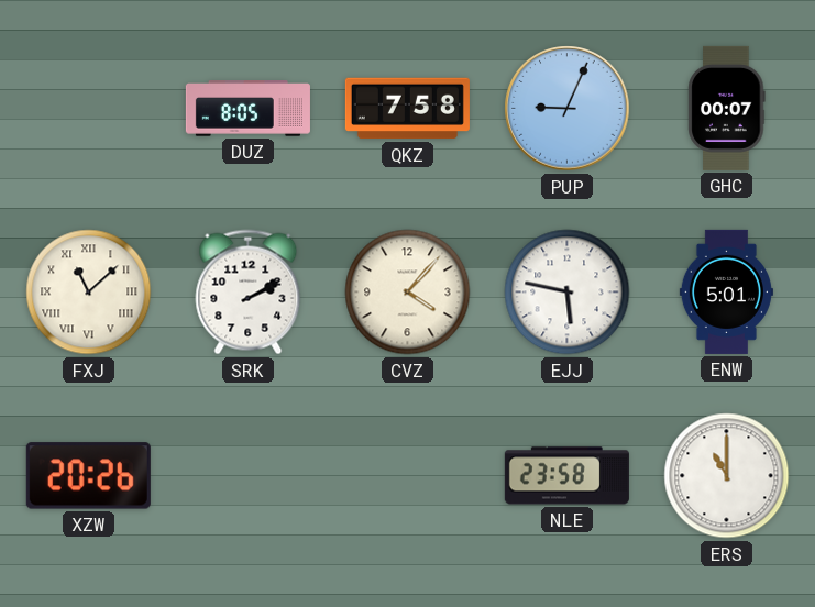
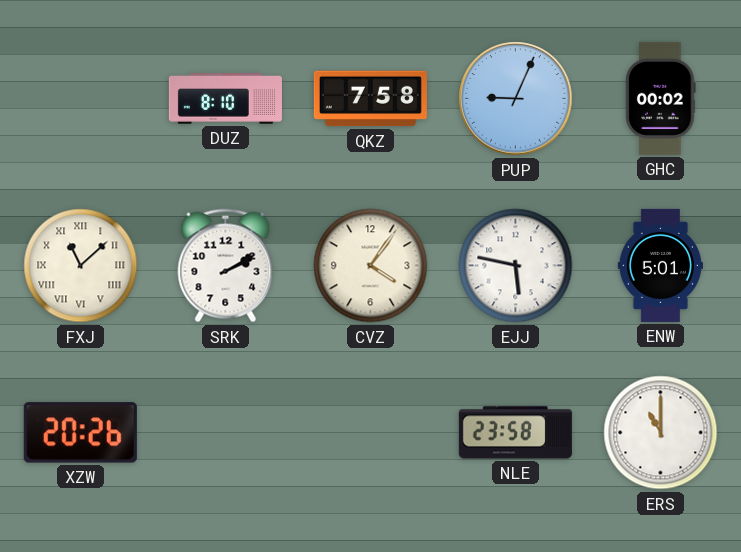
DUZ: 8:05 -> 8:10 (225, 99)
GHC: 00:07 -> 00:02 (661, 98)
CVZ: 4:07 -> 4:06 (371, 266)
